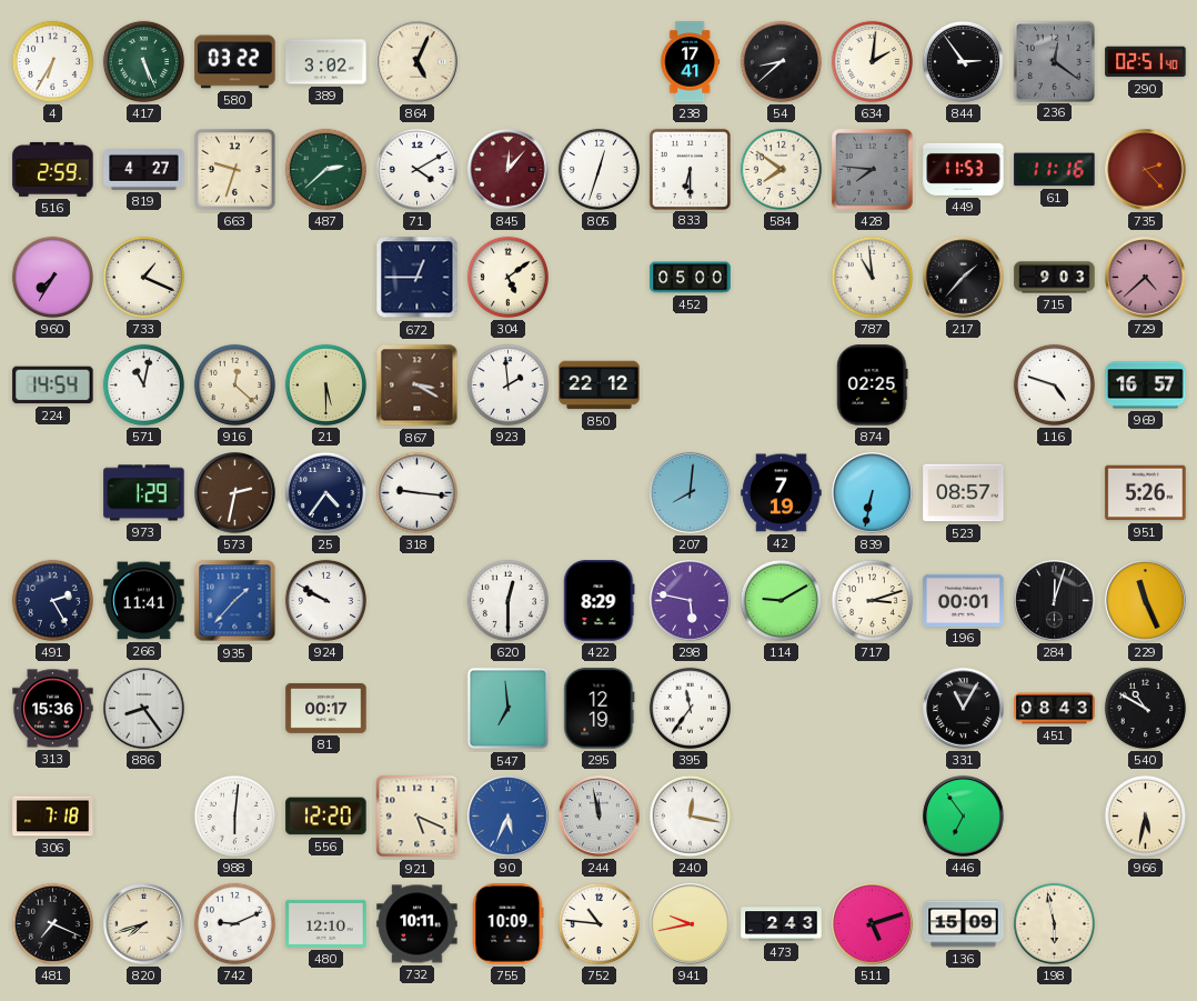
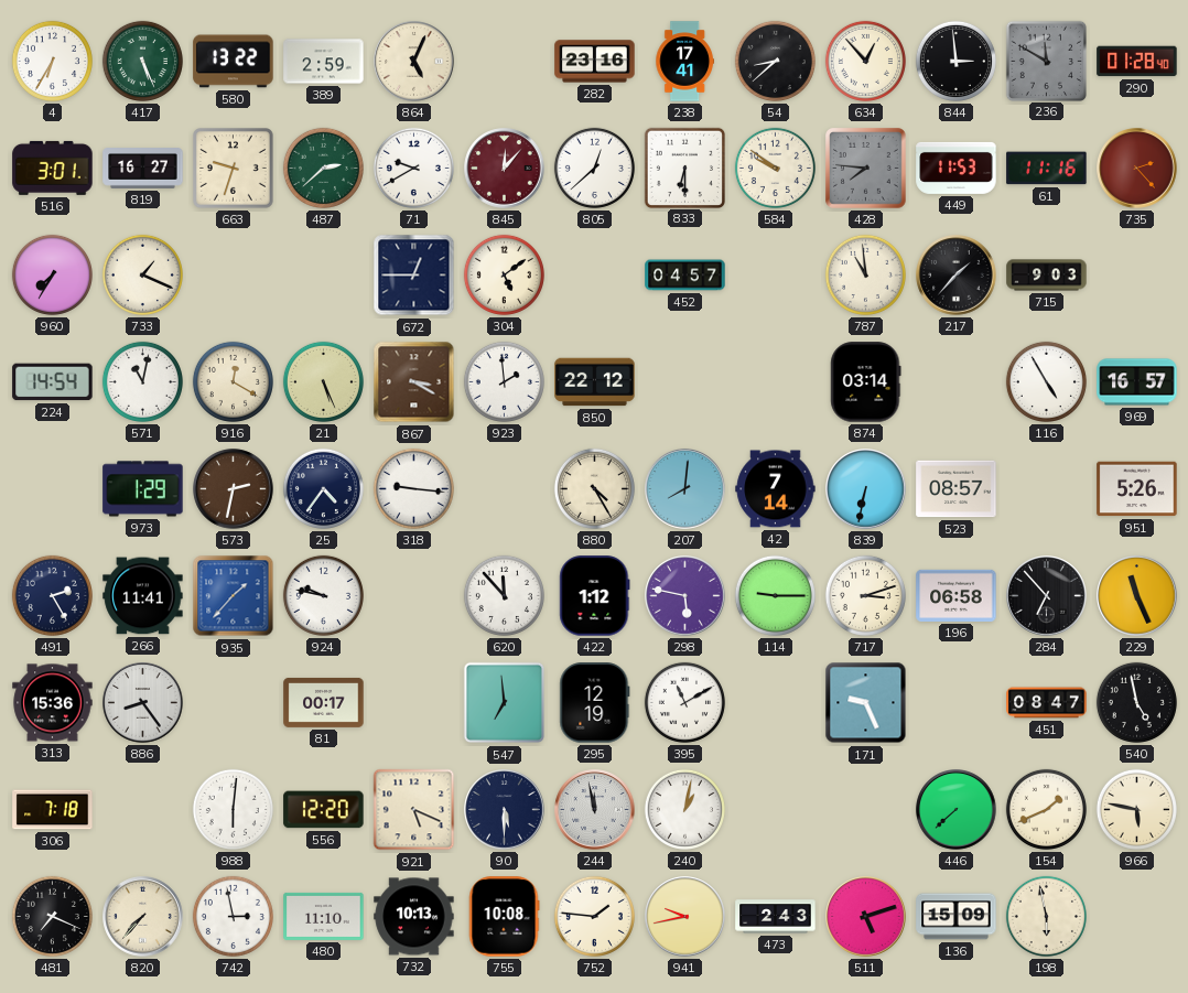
580: 03:22 -> 13:22 (234, 62)
389: 3:02 -> 2:59 (324, 62)
282: none -> 23:16 (595, 62)
634: 2:01 -> 12:53 (865, 61)
844: 2:54 -> 2:59 (955, 61)
236: 12:21 -> 11:50 (1046, 61)
290: 02:51 -> 01:28 (1137, 62)
516: 2:59 -> 3:01 (53, 168)
819: 4:27 -> 16:27 (143, 169)
71: 4:10 -> 9:40 (413, 168)
805: 12:33 -> 12:38 (594, 168)
584: 7:51 -> 9:51 (775, 168)
452: 05:00 -> 04:57 (685, 276)
729: 4:38 -> none (1146, 278)
916: 12:22 -> 12:20 (233, 381)
21: 5:30 -> 5:26 (323, 381)
874: 02:25 -> 03:14 (866, 382)
116: 4:48 -> 4:55 (1046, 381)
880: none -> 4:25 (594, 488)
42: 7:19 -> 7:14 (776, 489)
924: 9:50 -> 9:47 (323, 595)
620: 12:30 -> 11:53 (504, 595)
422: 8:29 -> 1:12 (595, 596)
114: 9:10 -> 9:15 (775, 595)
196: 00:01 -> 06:58 (957, 595)
284: 12:03 -> 6:53 (1047, 596)
395: 11:36 -> 11:10 (684, 702)
171: none -> 9:26 (866, 703)
331: 11:05 -> none (964, 709)
451: 08:43 -> 08:47 (1047, 703)
540: 10:50 -> 4:58 (1136, 702)
90: 5:34 -> 5:30 (505, 810)
90 dial: blue -> navy (505, 810)
240: 12:17 -> 1:02 (684, 809)
446: 6:54 -> 7:38 (957, 810)
154: none -> 1:41 (1046, 809)
966: 5:32 -> 5:47 (1136, 809)
820: 7:42 -> 7:37 (143, 917)
742: 9:11 -> 2:58 (233, 916)
480: 12:10 -> 11:10 (324, 916)
732: 10:11 -> 10:13 (414, 917)
755: 10:09 -> 10:08 (504, 917)
752: 10:46 -> 1:46 (594, 916)
